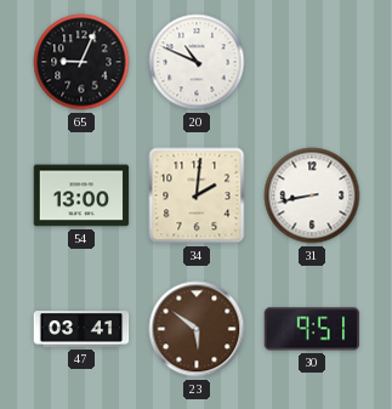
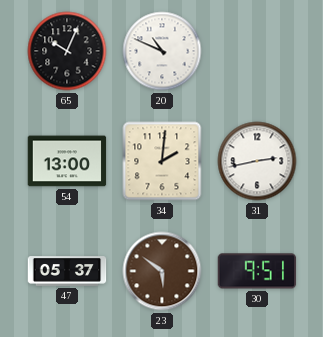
65: 9:04 -> 10:04 (67, 51)
31: 8:43 -> 2:43 (257, 161)
47: 03:41 -> 05:37 (67, 271)
